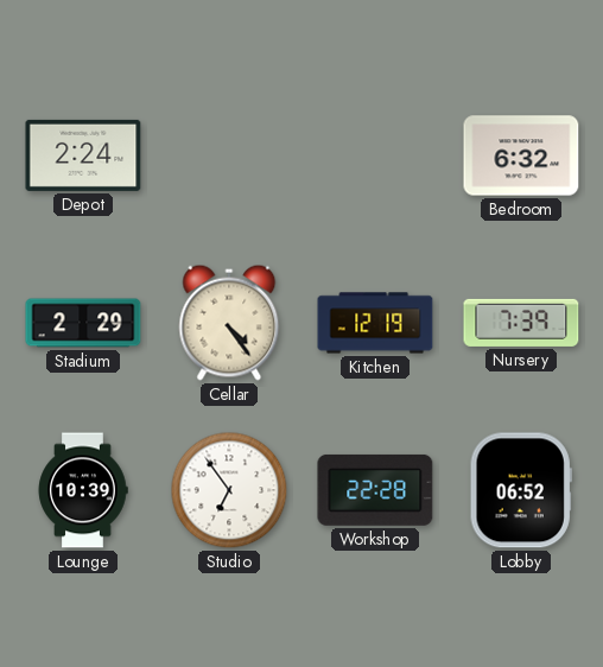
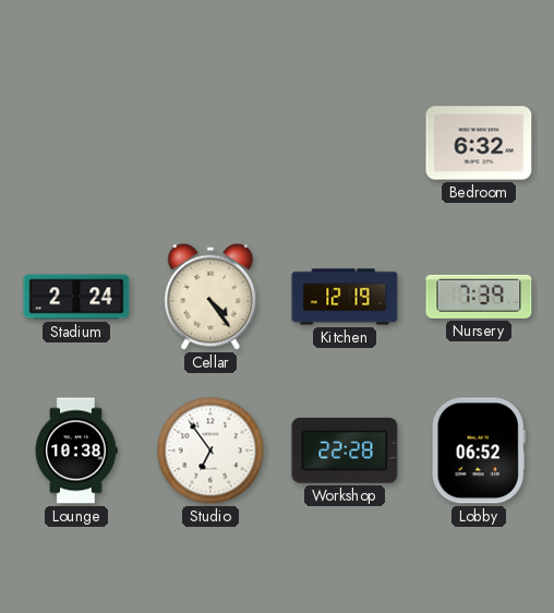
Depot: 2:24 -> none (83, 155)
Stadium: 2:29 -> 2:24 (76, 297)
Lounge: 10:39 -> 10:38 (76, 450)
